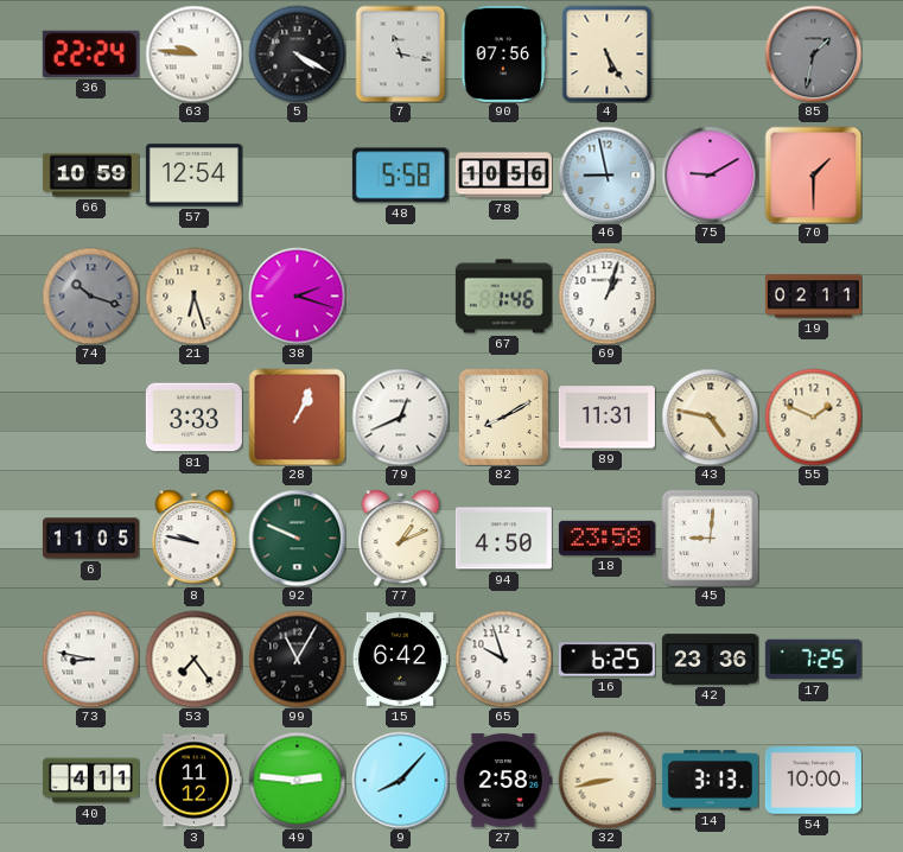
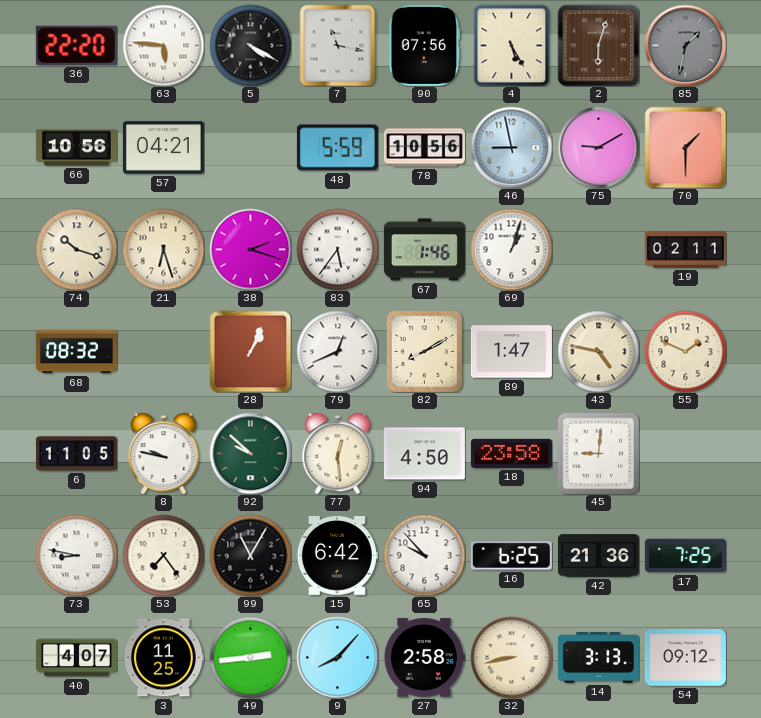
36: 22:24 -> 22:20 (76, 45)
63: 9:46 -> 5:46 (163, 45)
2: none -> 6:03 (598, 45)
66: 10:59 -> 10:56 (76, 148)
57: 12:54 -> 04:21 (163, 148)
48: 5:58 -> 5:59 (337, 148)
74 dial: grey -> cream (76, 249)
83: none -> 5:36 (337, 249)
68: none -> 08:32 (76, 352)
81: 3:33 -> none (193, 418)
89: 11:31 -> 1:47 (511, 352)
92: 9:49 -> 9:52 (250, 453)
77: 1:11 -> 12:29 (338, 453)
65: 9:57 -> 9:53 (424, 555)
42: 23:36 -> 21:36 (598, 556)
40: 4:11 -> 4:07 (76, 658)
3: 11:12 -> 11:25 (163, 658)
49: 2:46 -> 2:44 (250, 657)
54: 10:00 -> 09:12 (685, 658)
